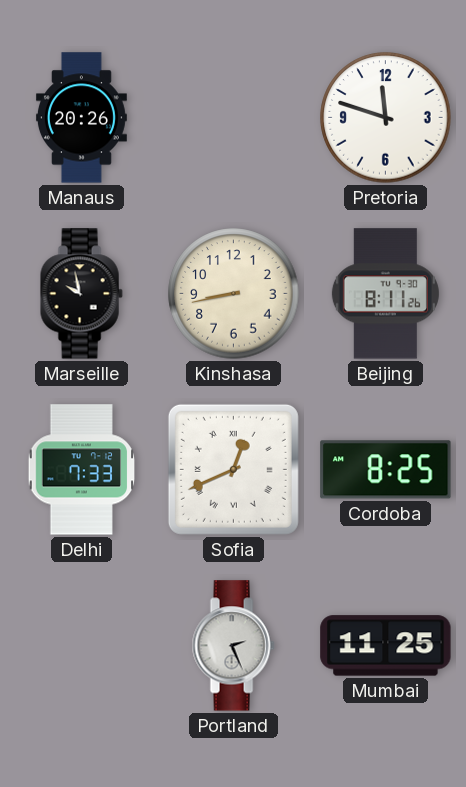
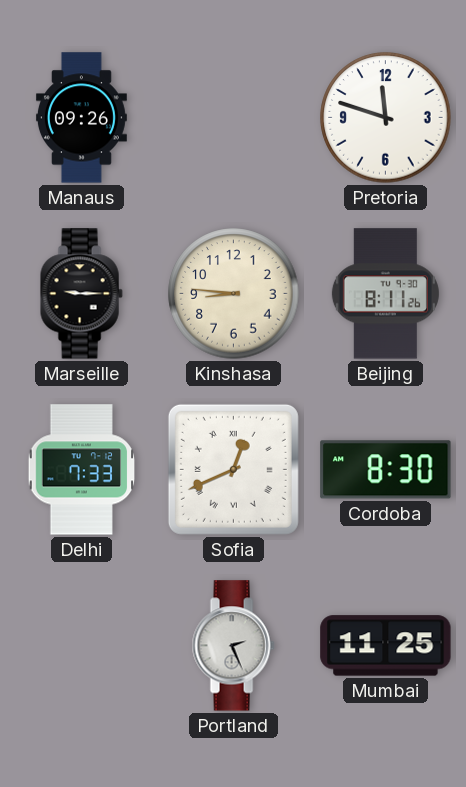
Manaus: 20:26 -> 09:26 (81, 118)
Marseille: 9:58 -> 9:15 (81, 294)
Kinshasa: 8:43 -> 8:46 (234, 294)
Cordoba: 8:25 -> 8:30 (386, 470)
